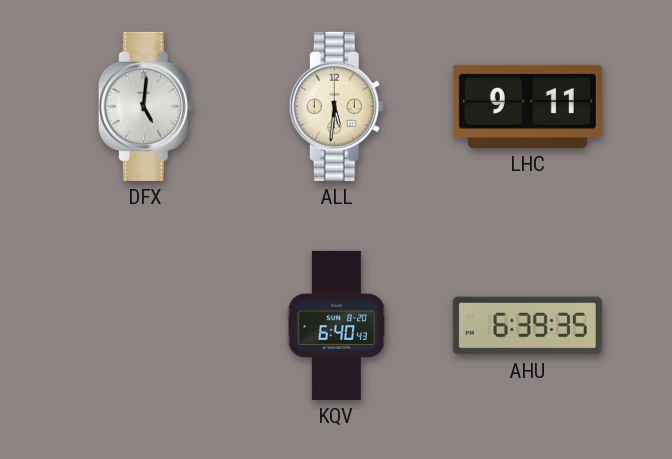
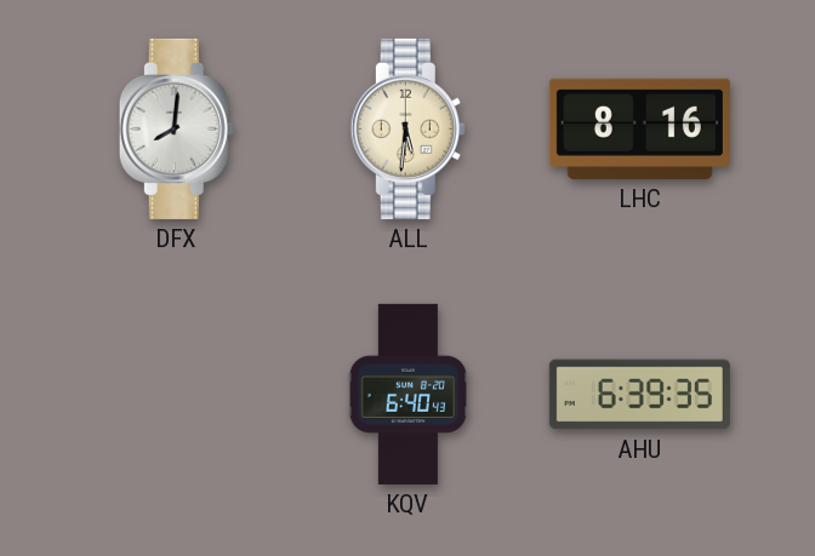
DFX: 5:01 -> 8:01 (176, 128)
LHC: 9:11 -> 8:16 (639, 128)
